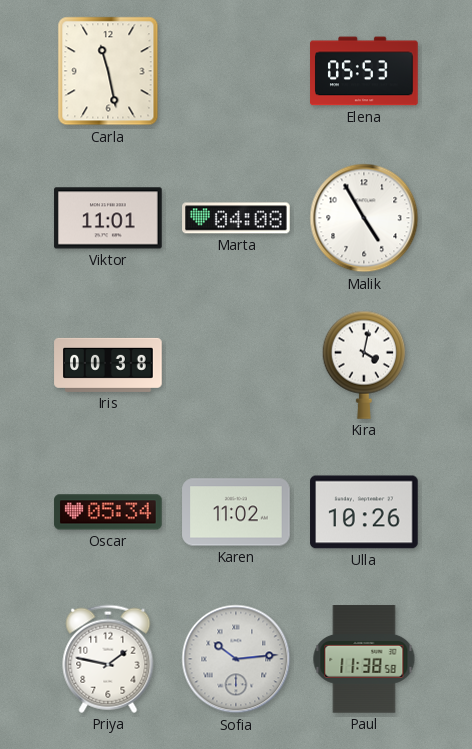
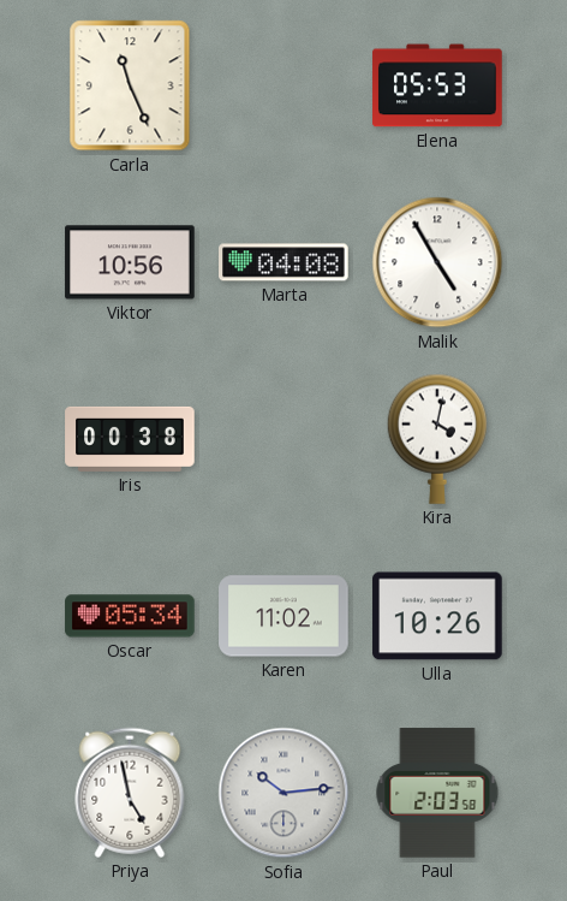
Carla: 11:28 -> 11:26 (130, 85)
Viktor: 11:01 -> 10:56 (130, 262)
Priya: 1:47 -> 4:58 (130, 793)
Paul: 11:38 -> 2:03 (437, 793)
